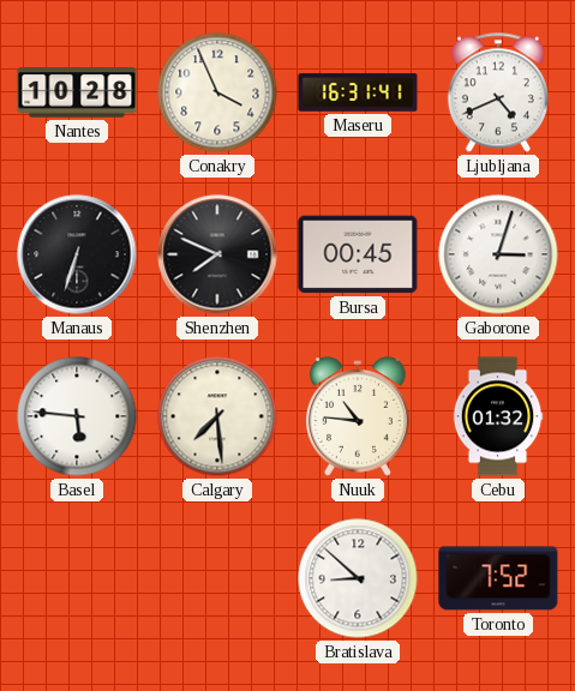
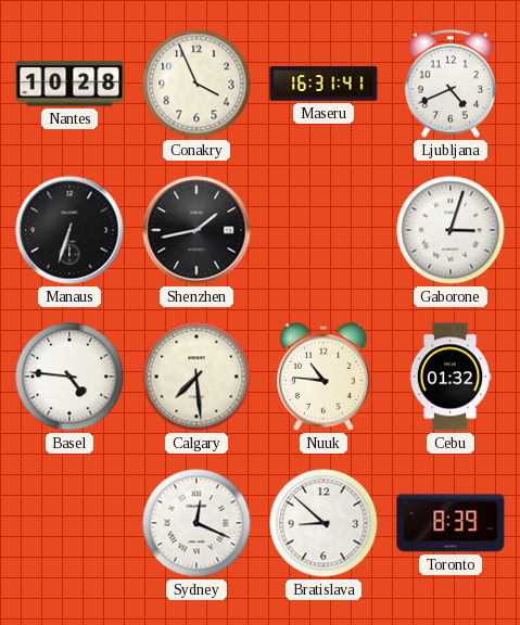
Shenzhen: 7:49 -> 1:43 (196, 230)
Bursa: 00:45 -> none (358, 254)
Basel: 5:46 -> 4:46 (69, 377)
Sydney: none -> 12:19 (196, 523)
Toronto: 7:52 -> 8:39 (451, 523)
